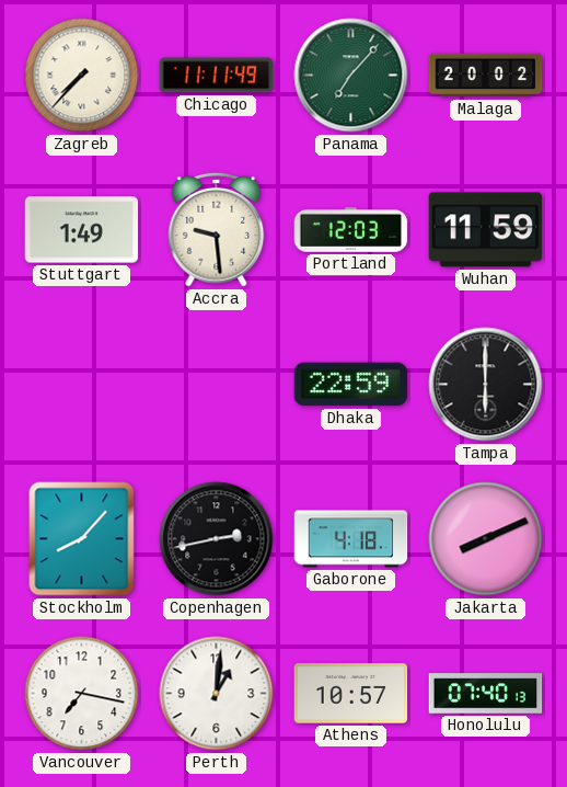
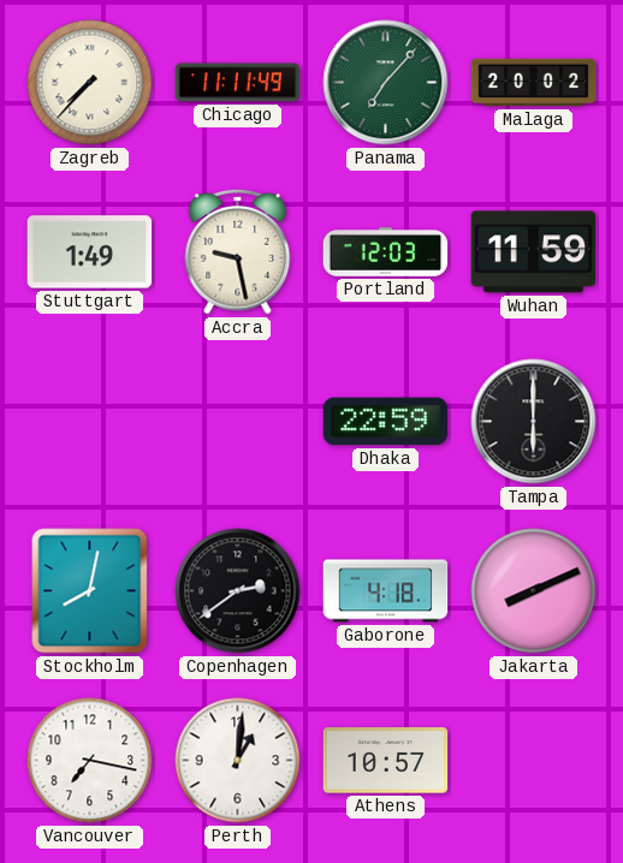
Accra: 9:29 -> 9:28 (238, 251)
Stockholm: 8:07 -> 8:02 (90, 591)
Copenhagen: 2:43 -> 2:39 (238, 591)
Honolulu: 07:40 -> none (486, 694)
